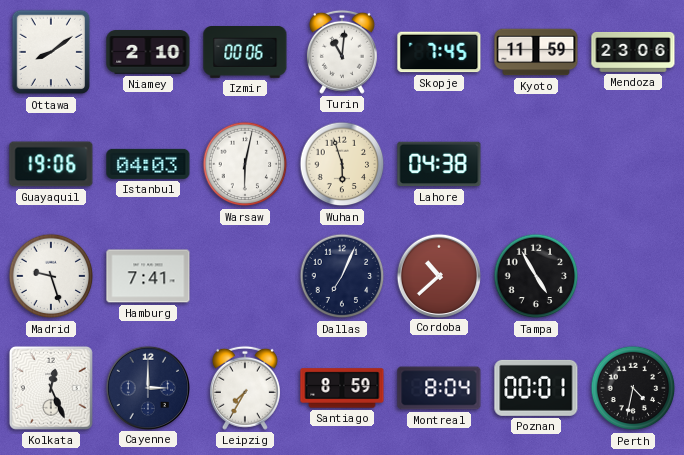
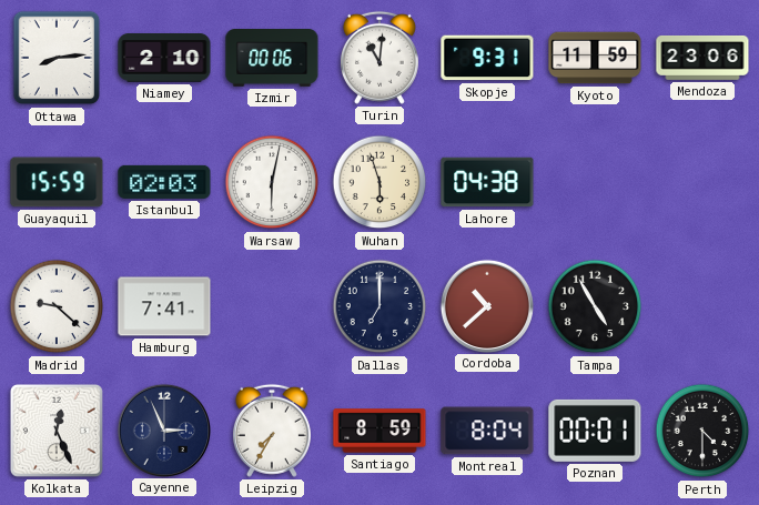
Ottawa: 8:09 -> 8:14 (57, 58)
Skopje: 7:45 -> 9:31 (487, 58)
Guayaquil: 19:06 -> 15:59 (57, 182)
Istanbul: 04:03 -> 02:03 (164, 182)
Madrid: 9:27 -> 9:22 (57, 306)
Dallas: 7:04 -> 7:00 (379, 306)
Cayenne: 3:00 -> 2:56 (163, 430)
Perth: 4:32 -> 4:30 (702, 431)
